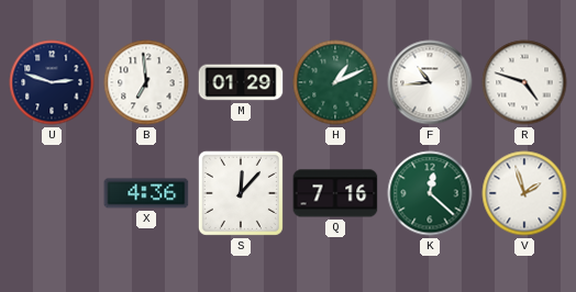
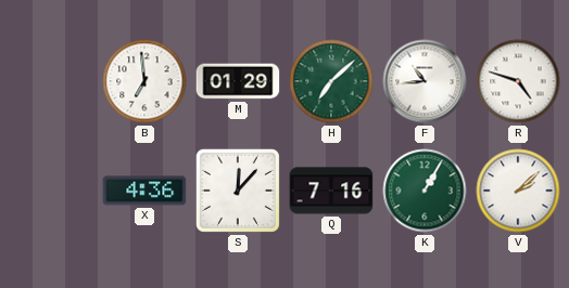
U: 2:48 -> none (52, 82)
H: 1:11 -> 7:08 (331, 81)
K: 12:22 -> 1:05 (425, 191)
V: 1:57 -> 2:08 (518, 191)
